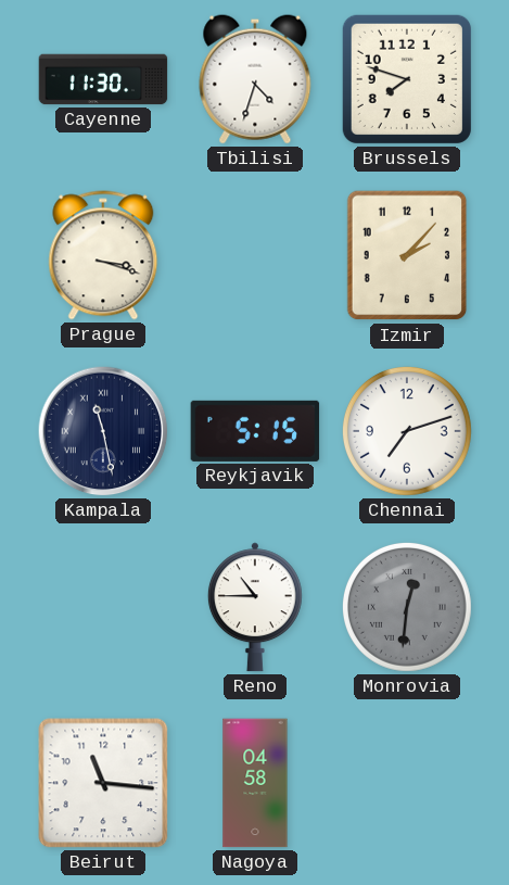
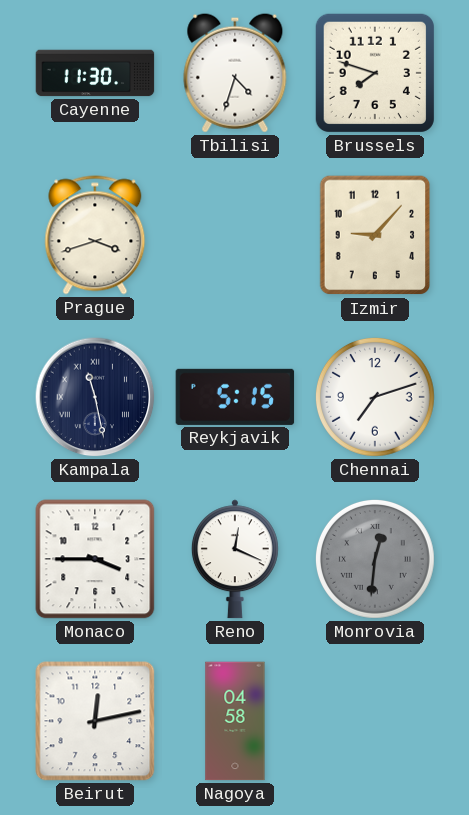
Prague: 3:18 -> 3:42 (95, 235)
Izmir: 2:07 -> 9:07 (375, 235)
Monaco: none -> 3:45 (95, 559)
Reno: 10:45 -> 12:19 (235, 559)
Beirut: 11:16 -> 12:13 (95, 721)
